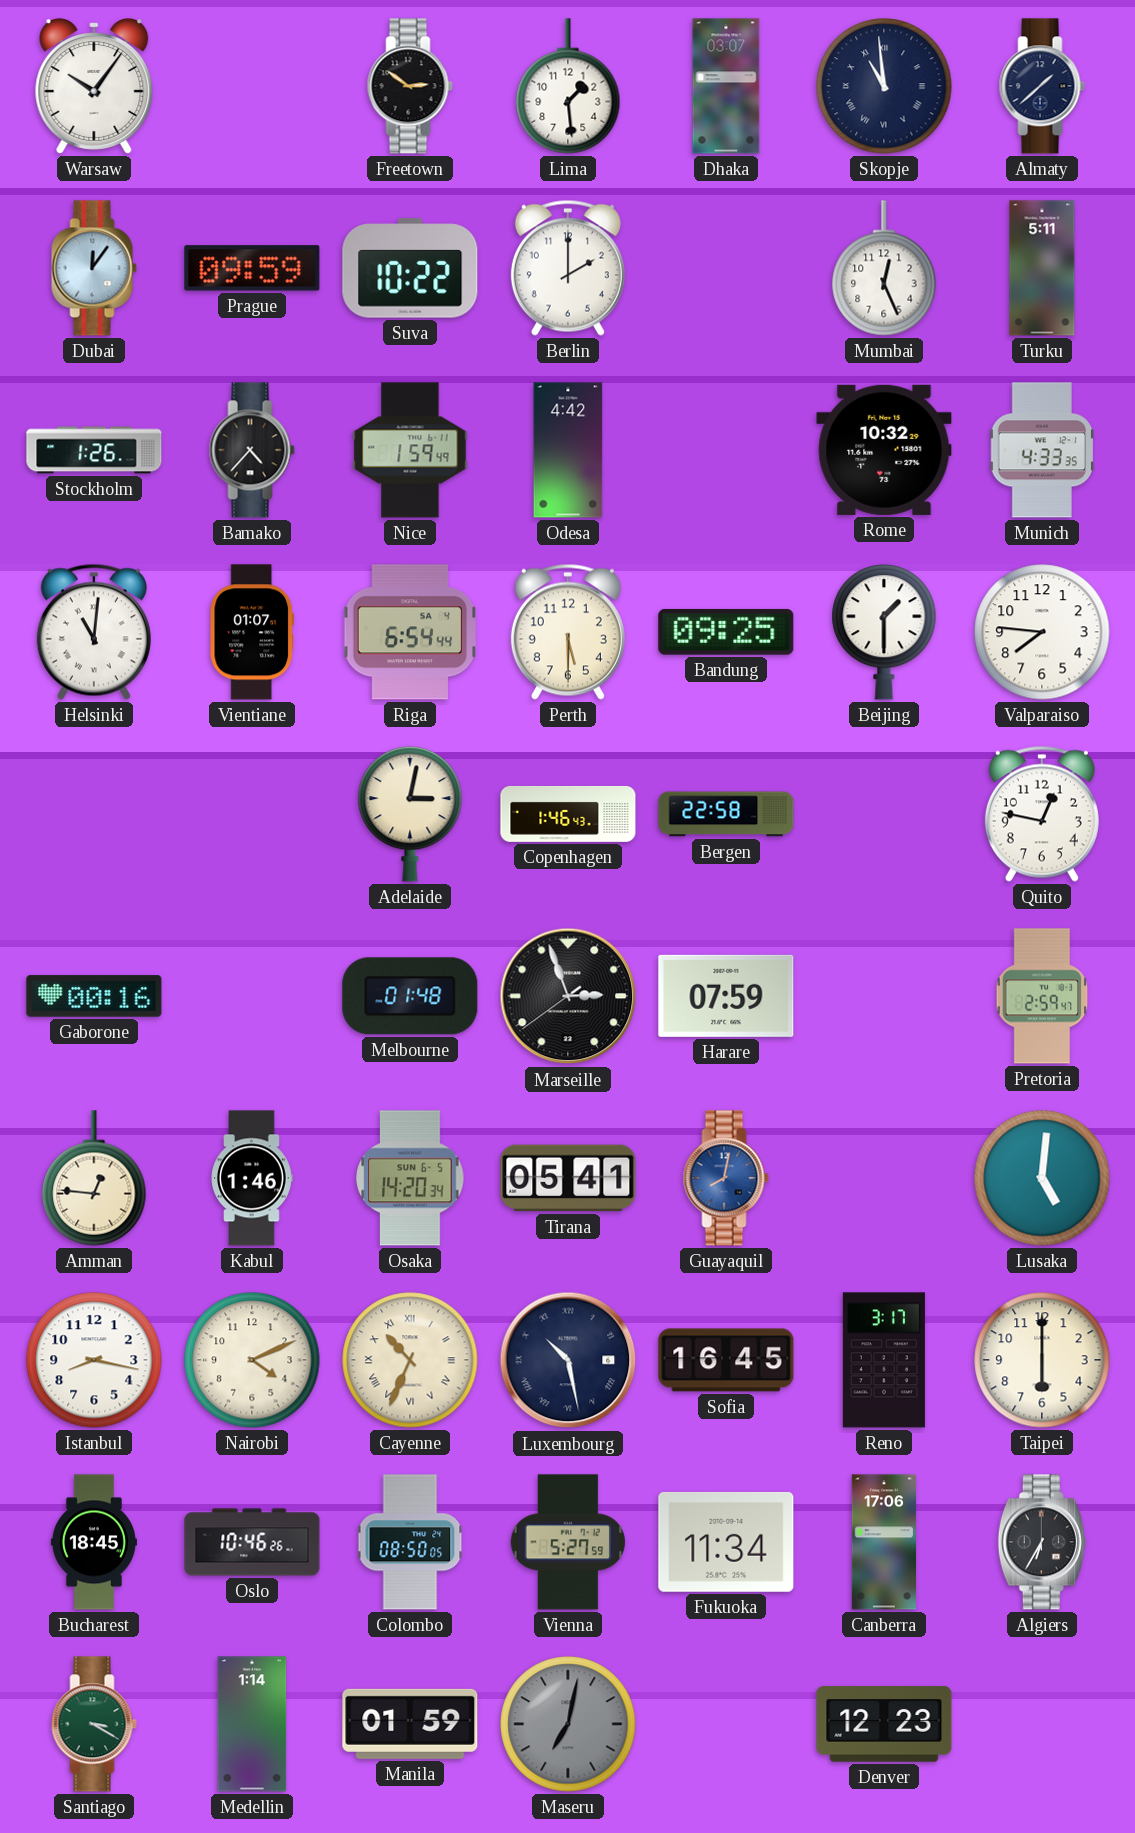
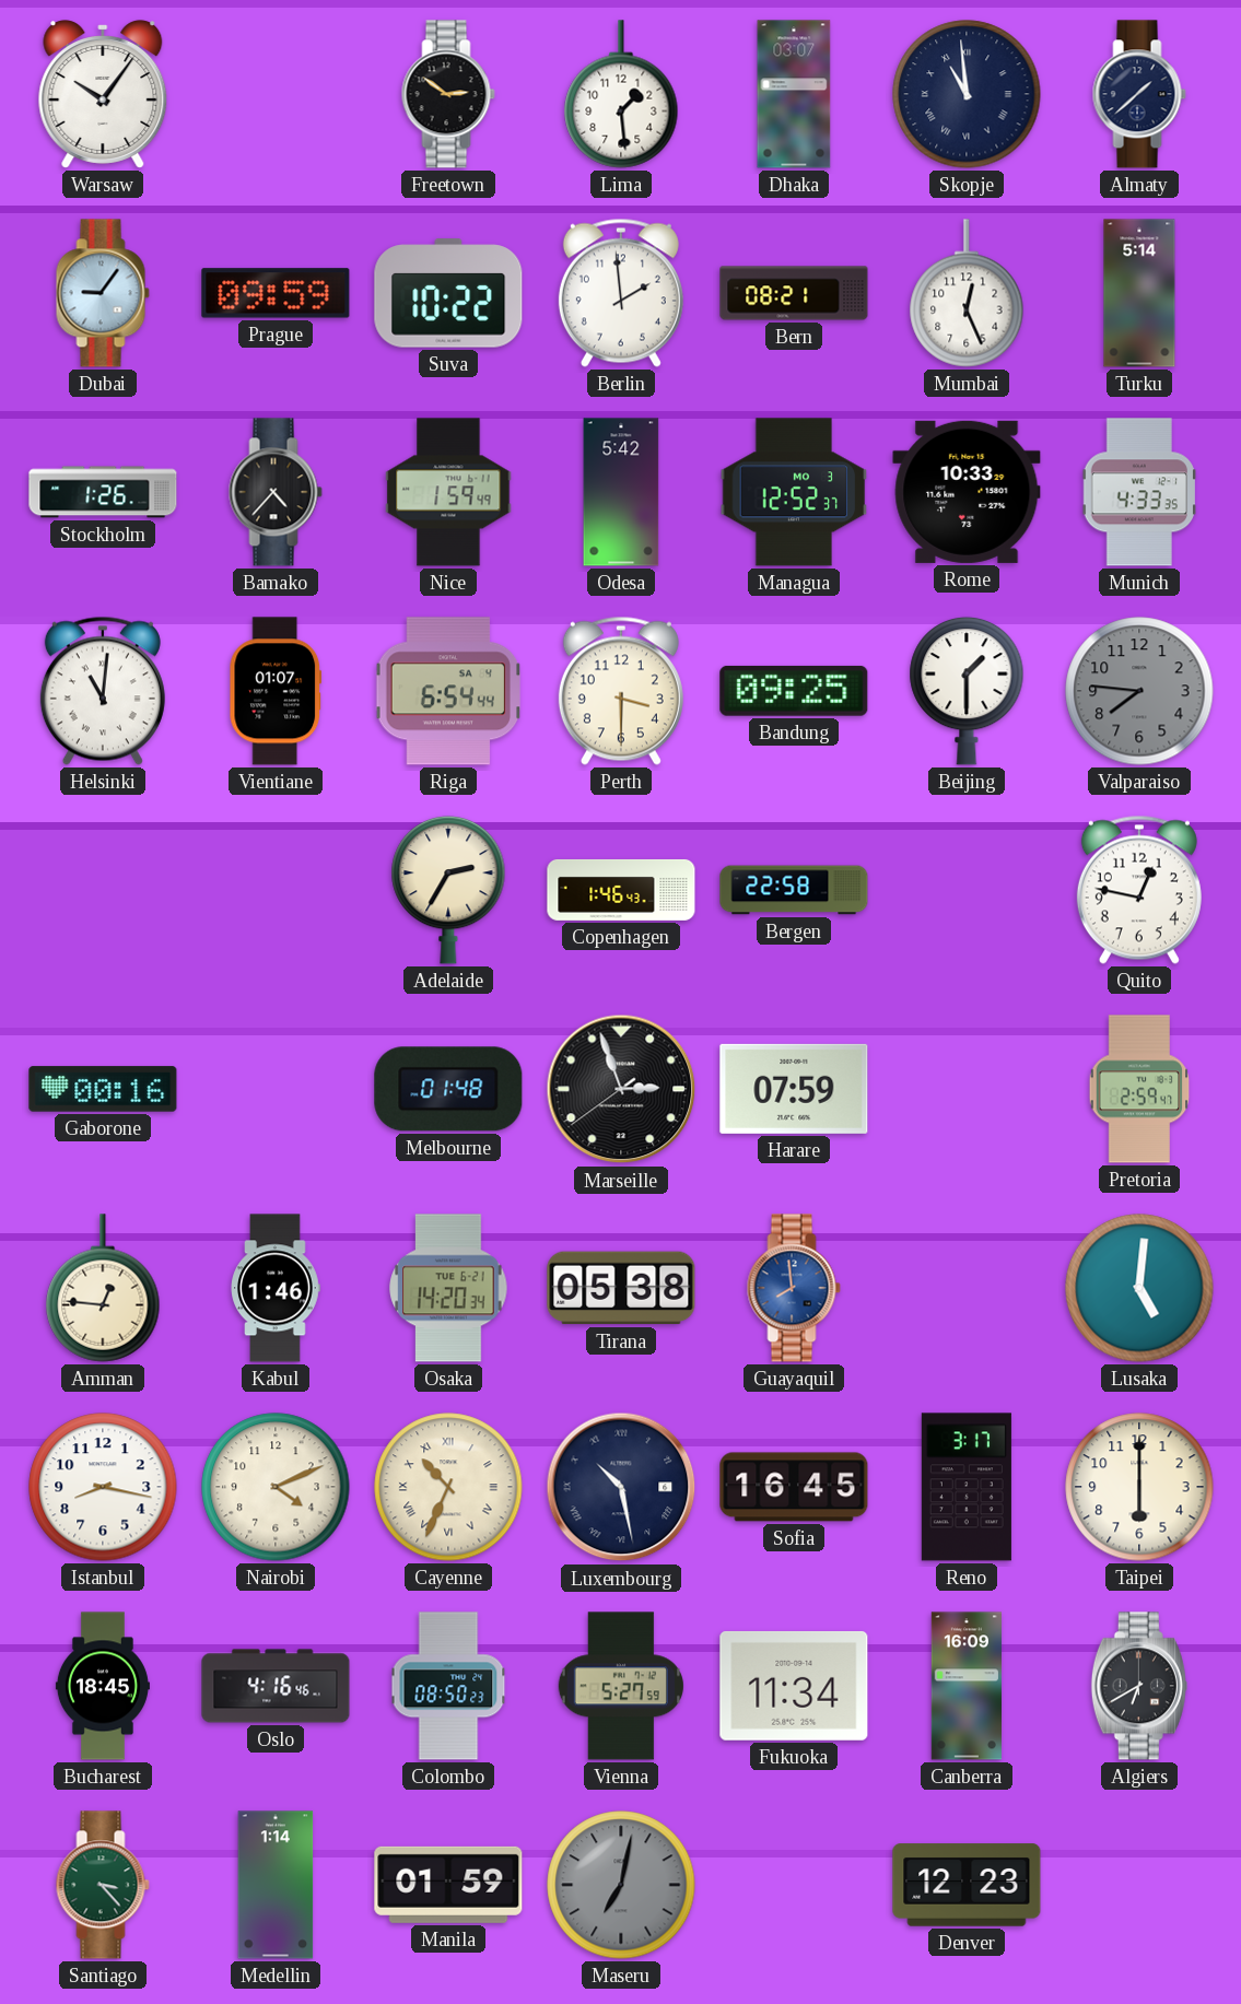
Dubai: 12:06 -> 9:06 (103, 293)
Berlin: 2:00 -> 1:59 (621, 293)
Bern: none -> 08:21 (794, 293)
Turku: 5:11 -> 5:14 (1139, 293)
Odesa: 4:42 -> 5:42 (621, 492)
Managua: none -> 12:52 (794, 492)
Rome: 10:32 -> 10:33 (967, 492)
Perth: 5:30 -> 3:30 (621, 691)
Valparaiso dial: white -> grey (1139, 691)
Adelaide: 3:02 -> 2:35 (448, 890)
Osaka date: SUN 6-5 -> TUE 6-21 (448, 1288)
Tirana: 05:41 -> 05:38 (621, 1288)
Guayaquil: 8:02 -> 7:59 (794, 1288)
Oslo: 10:46 -> 4:16 (276, 1686)
Colombo: 08:50:05 -> 08:50:23 (448, 1686)
Canberra: 17:06 -> 16:09 (965, 1686)
Algiers: 6:35 -> 6:40 (1139, 1686)
Santiago: 3:20 -> 3:23 (103, 1885)
